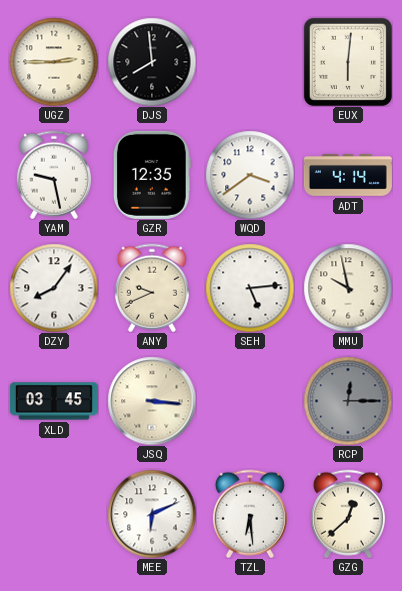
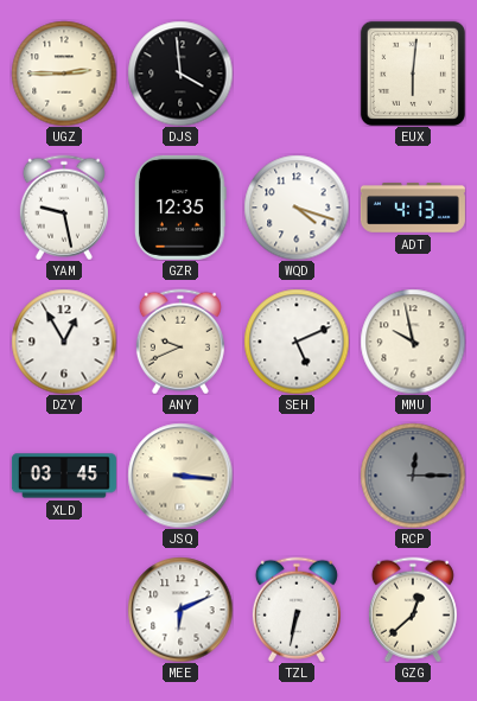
DJS: 7:59 -> 3:59 (180, 74)
WQD: 3:39 -> 4:18 (297, 208)
ADT: 4:14 -> 4:13 (413, 209)
DZY: 8:06 -> 12:55 (64, 342)
SEH: 5:14 -> 5:11 (297, 342)
TZL: 6:29 -> 6:32 (297, 610)
